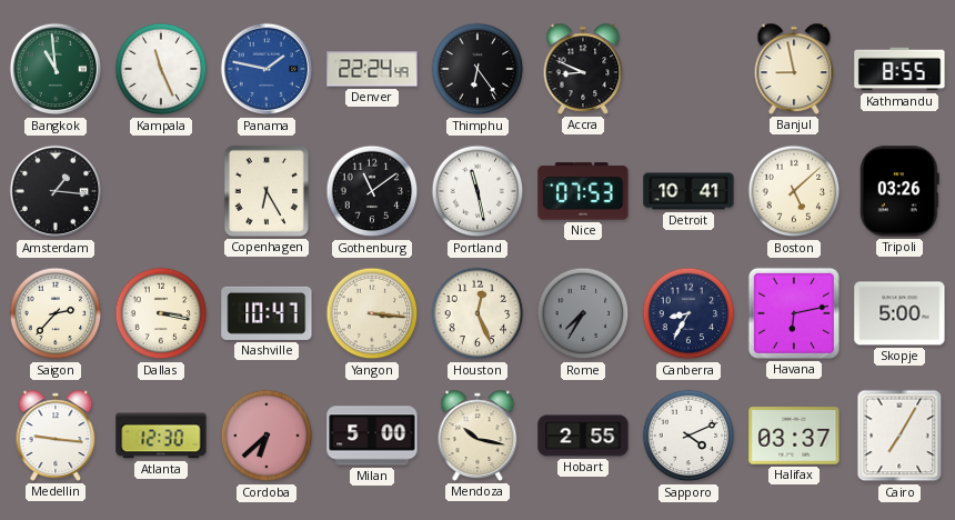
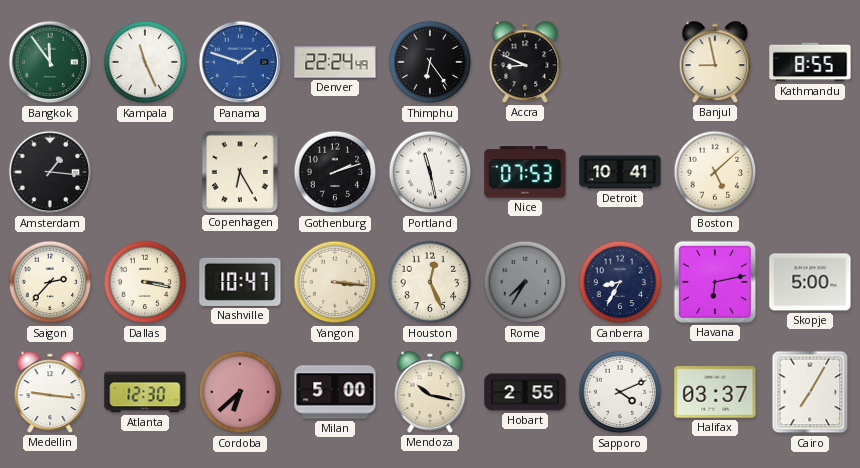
Bangkok: 10:59 -> 11:54 (50, 62)
Panama: 1:47 -> 1:48 (240, 62)
Gothenburg: 11:09 -> 2:12 (335, 172)
Tripoli: 03:26 -> none (899, 191)
